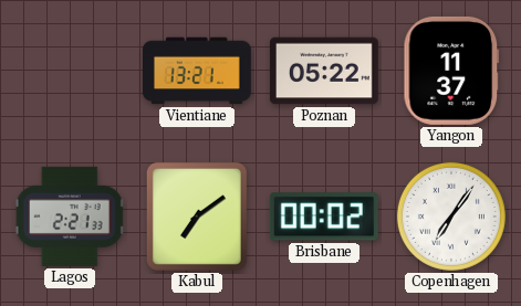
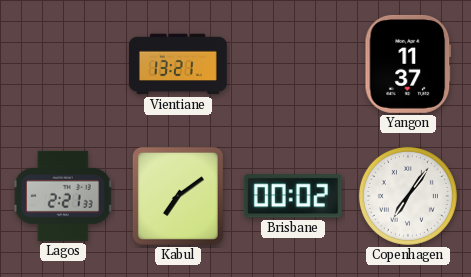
Poznan: 05:22 -> none (324, 71)
